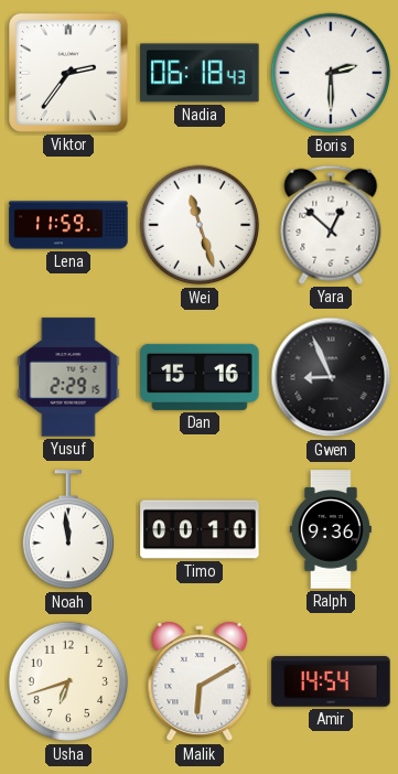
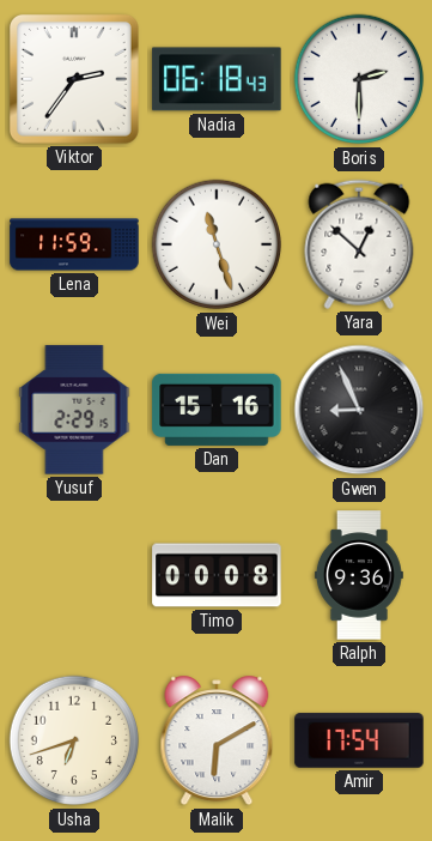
Noah: 11:59 -> none (67, 530)
Timo: 00:10 -> 00:08 (217, 575)
Amir: 14:54 -> 17:54 (359, 740)
